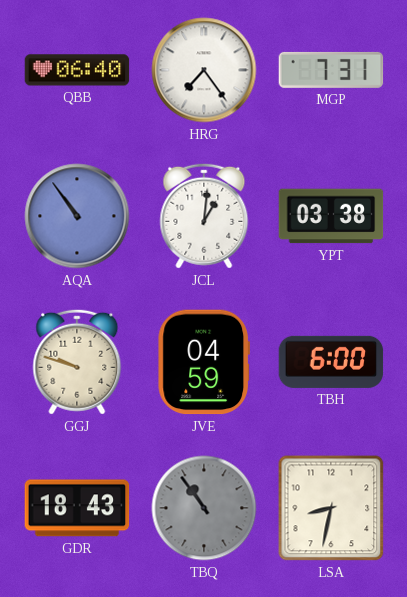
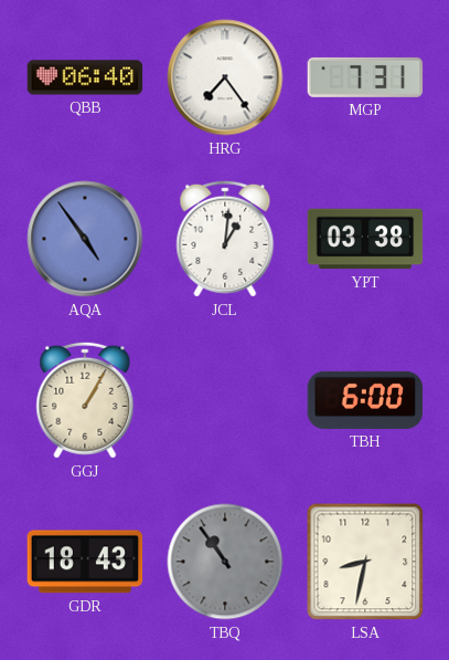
AQA: 10:54 -> 4:54 (85, 239)
GGJ: 9:48 -> 1:05 (85, 400)
JVE: 04:59 -> none (203, 362)
